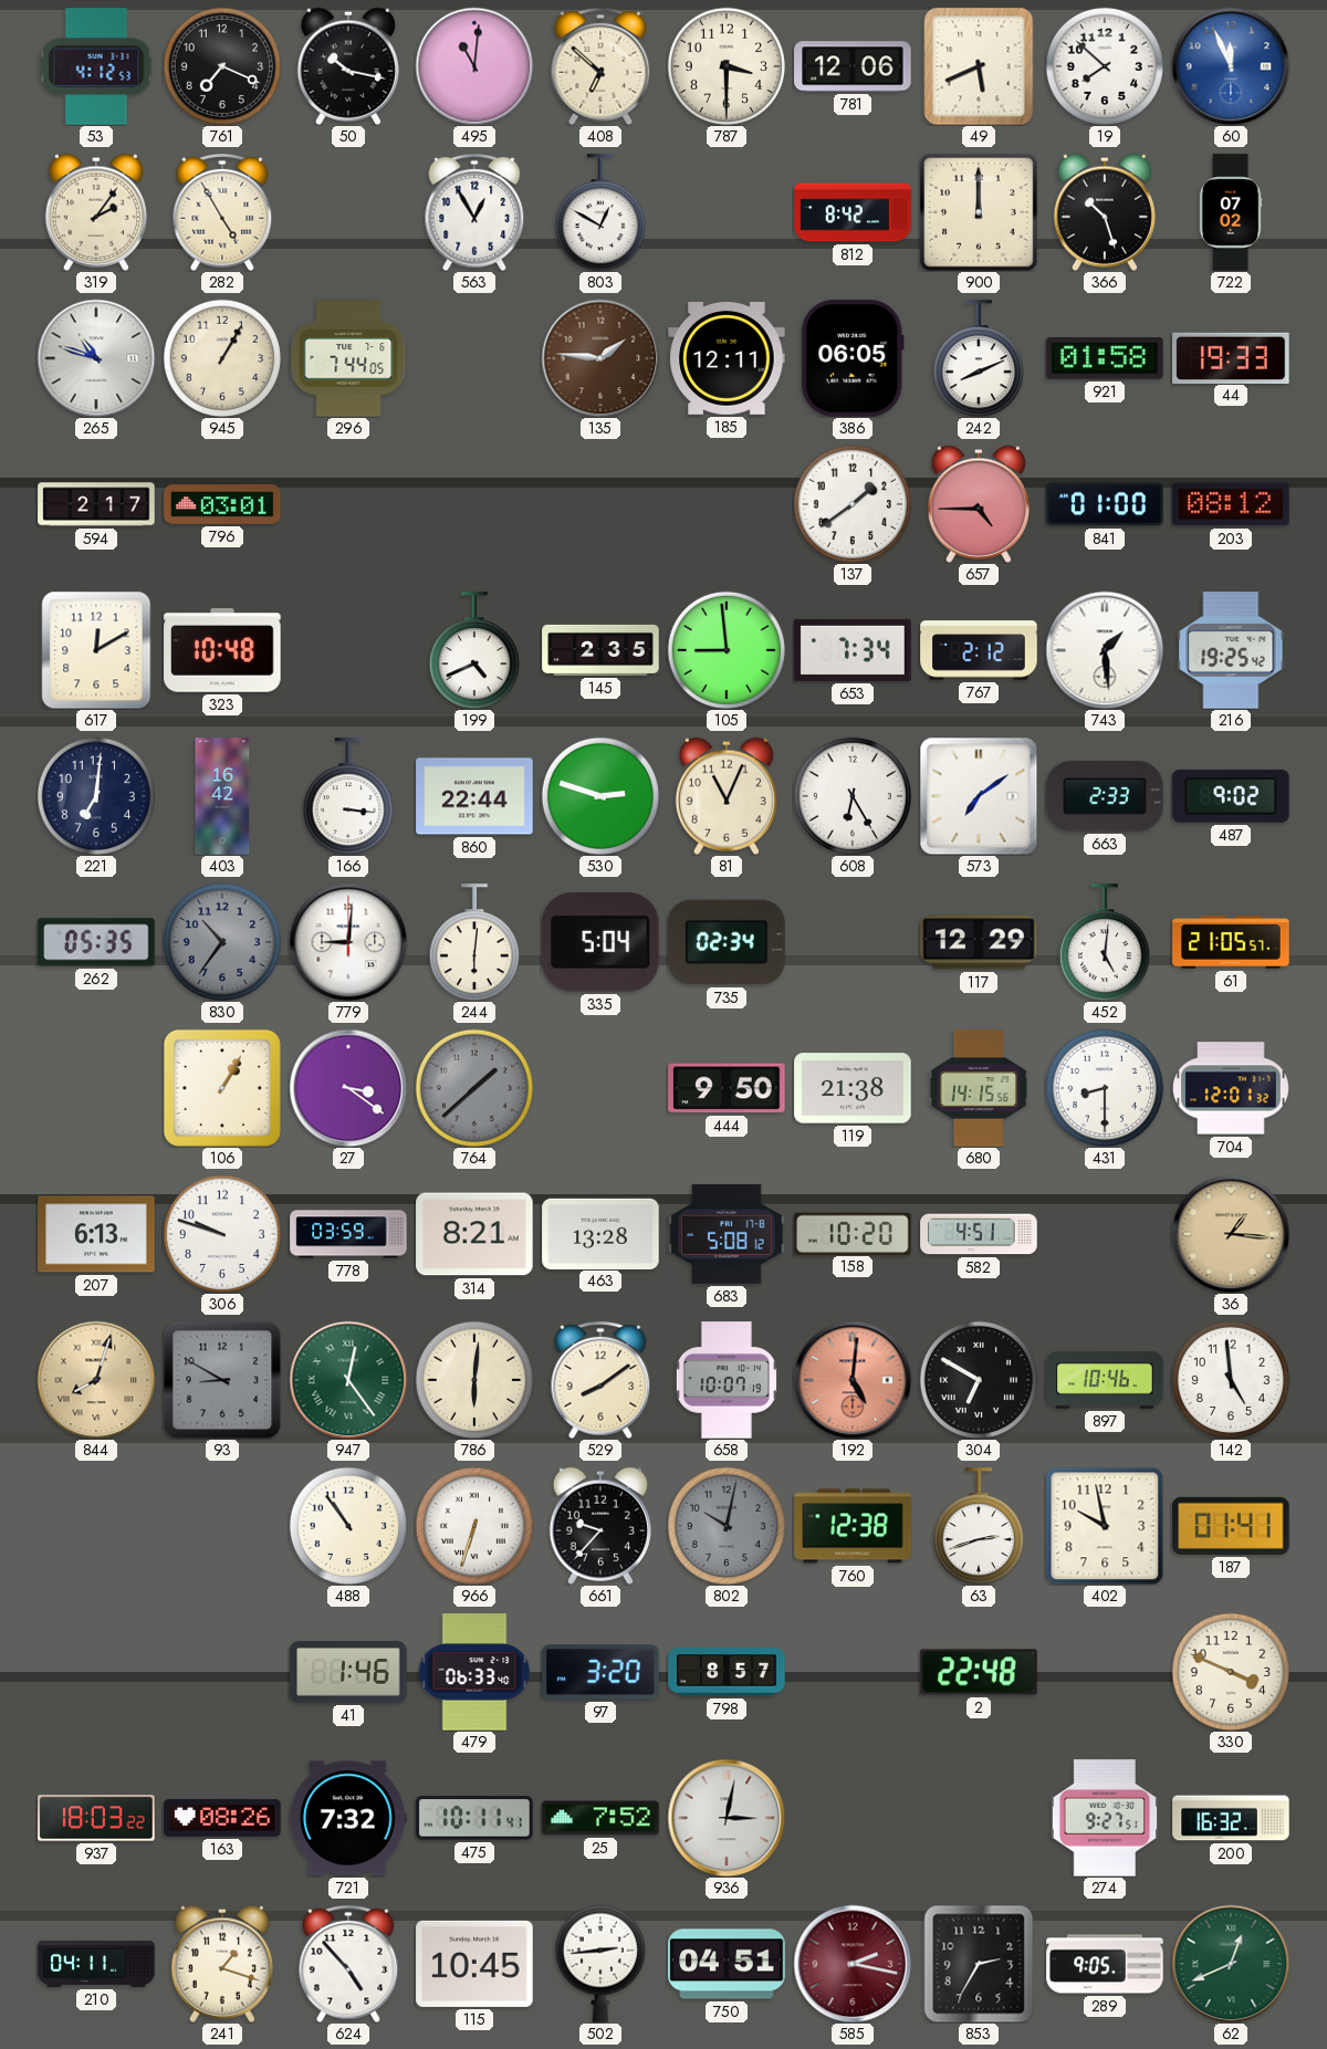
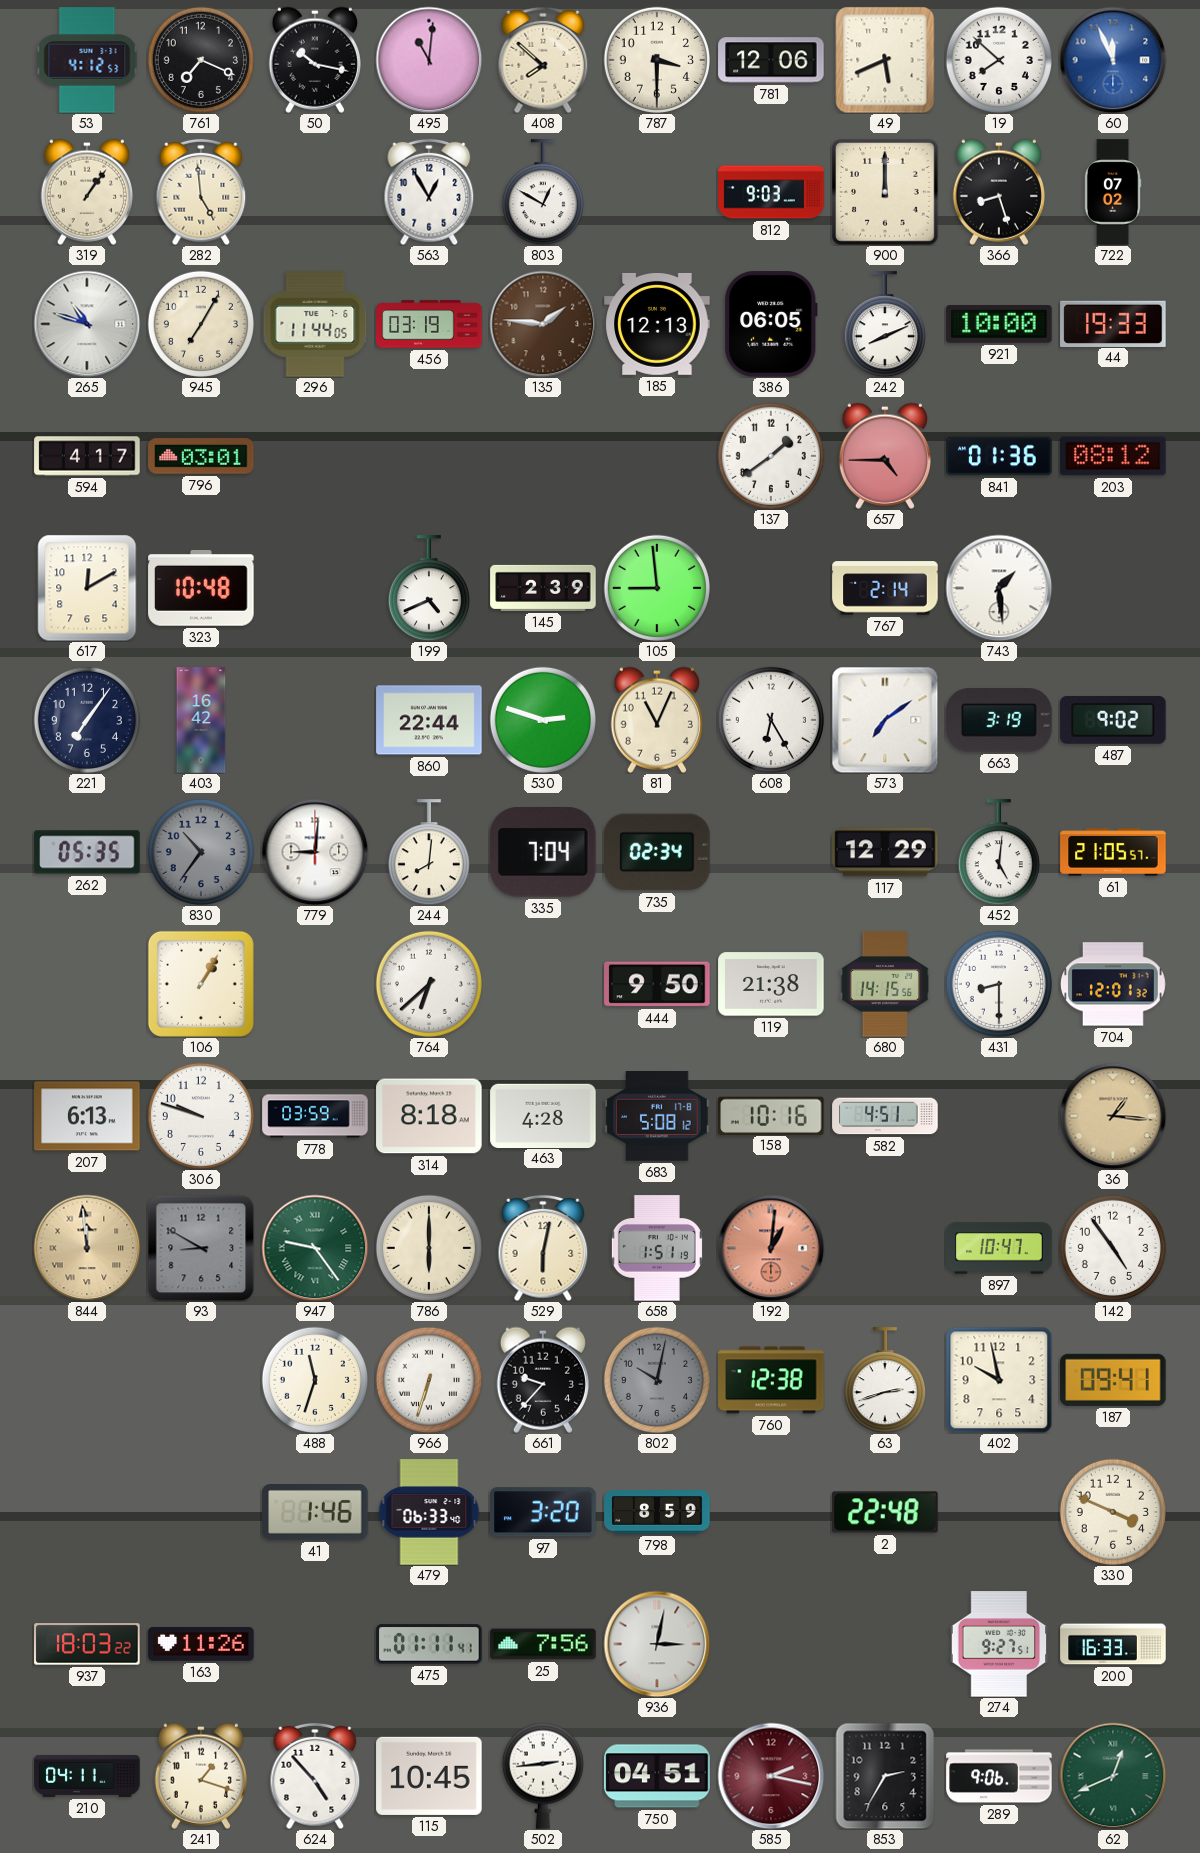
408: 6:52 -> 7:52 (543, 60)
319: 2:06 -> 1:06 (87, 192)
282: 4:55 -> 4:59 (201, 192)
812: 8:42 -> 9:03 (771, 192)
366: 10:27 -> 8:27 (999, 192)
945: 1:05 -> 7:05 (201, 324)
296: 7:44 -> 11:44 (315, 324)
456: none -> 03:19 (429, 324)
185: 12:11 -> 12:13 (657, 324)
921: 01:58 -> 10:00 (999, 325)
594: 2:17 -> 4:17 (87, 456)
841: 01:00 -> 01:36 (999, 456)
145: 2:35 -> 2:39 (543, 588)
653: 7:34 -> none (853, 650)
767: 2:12 -> 2:14 (885, 588)
216: 19:25 -> none (1231, 650)
221: 7:01 -> 7:06 (87, 720)
166: 3:16 -> none (348, 796)
663: 2:33 -> 3:19 (999, 720)
244: 6:01 -> 8:01 (429, 852)
335: 5:04 -> 7:04 (543, 853)
27: 3:21 -> none (348, 1088)
764: 1:38 -> 6:38 (429, 984)
764 dial: grey -> white (429, 984)
314: 8:21 -> 8:18 (429, 1116)
463: 13:28 -> 4:28 (543, 1115)
158: 10:20 -> 10:16 (771, 1115)
844: 8:03 -> 11:59 (87, 1248)
947: 12:24 -> 9:24 (315, 1248)
786: 6:01 -> 6:00 (429, 1248)
529: 8:09 -> 6:02 (543, 1248)
658: 10:07 -> 1:51 (657, 1248)
192: 5:01 -> 1:01 (771, 1248)
304: 6:50 -> none (979, 1380)
897: 10:46 -> 10:47 (999, 1248)
142: 4:59 -> 4:54 (1113, 1248)
488: 10:54 -> 11:33 (315, 1380)
187: 01:41 -> 09:41 (1113, 1380)
798: 8:57 -> 8:59 (657, 1512)
163: 08:26 -> 11:26 (201, 1644)
721: 7:32 -> none (348, 1818)
475: 10:11 -> 01:11 (429, 1644)
25: 7:52 -> 7:56 (543, 1644)
200: 16:32 -> 16:33 (1113, 1644)
289: 9:05 -> 9:06 (999, 1776)
